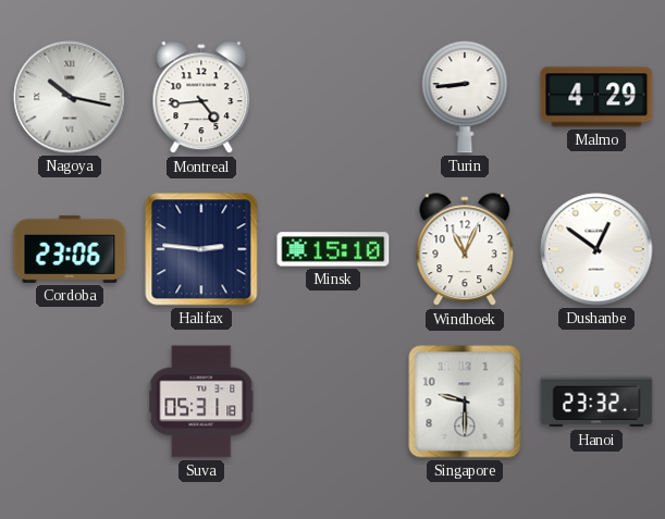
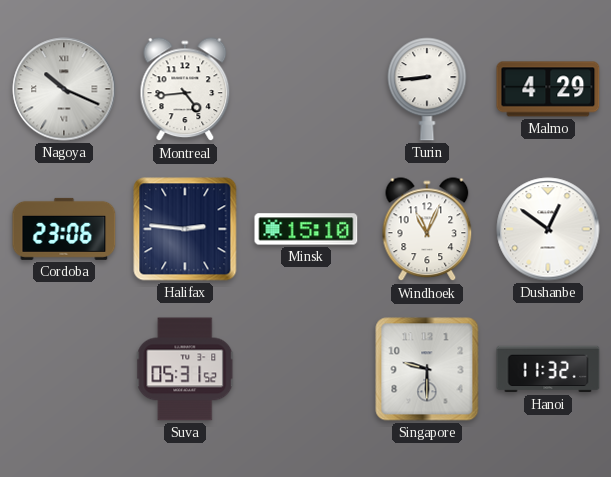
Nagoya: 10:17 -> 10:19 (64, 89)
Suva: 05:31:18 -> 05:31:52 (185, 369)
Hanoi: 23:32 -> 11:32 (548, 369)
